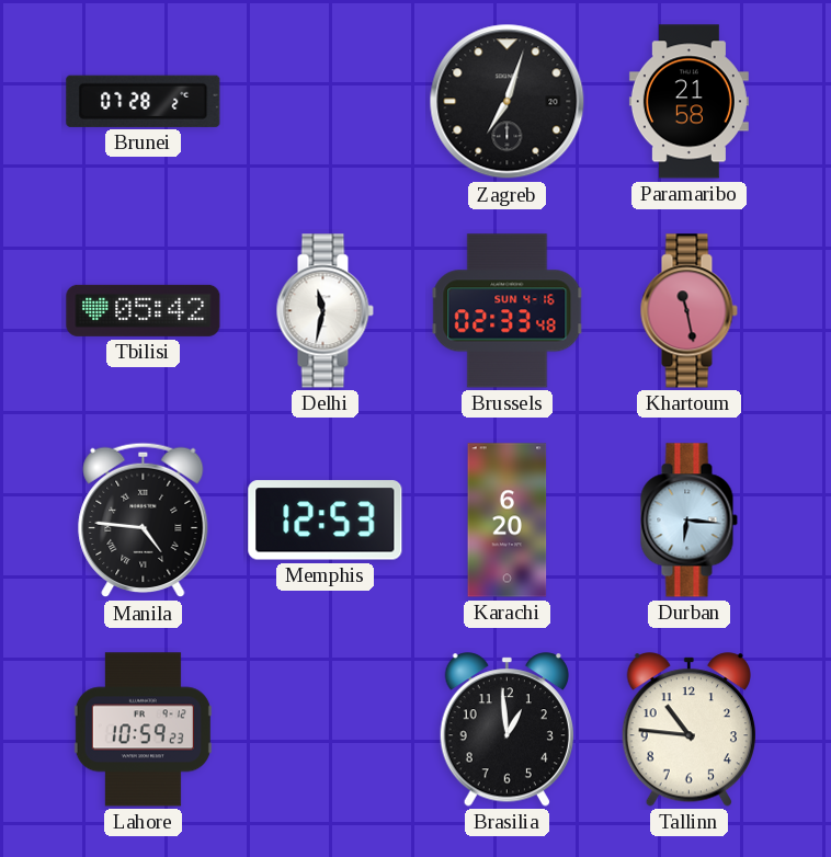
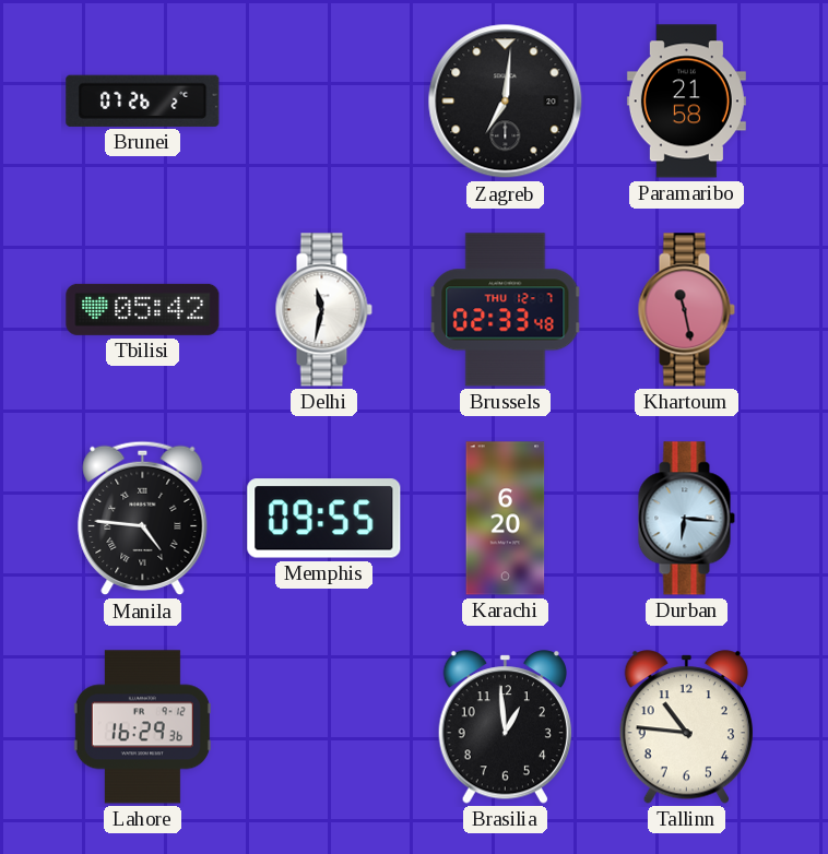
Brunei: 07:28 -> 07:26 (143, 100)
Zagreb: 7:03 -> 7:01 (506, 102)
Brussels date: SUN 4-16 -> THU 12-7 (506, 310)
Memphis: 12:53 -> 09:55 (324, 519)
Lahore: 10:59 -> 16:29 (142, 727)
